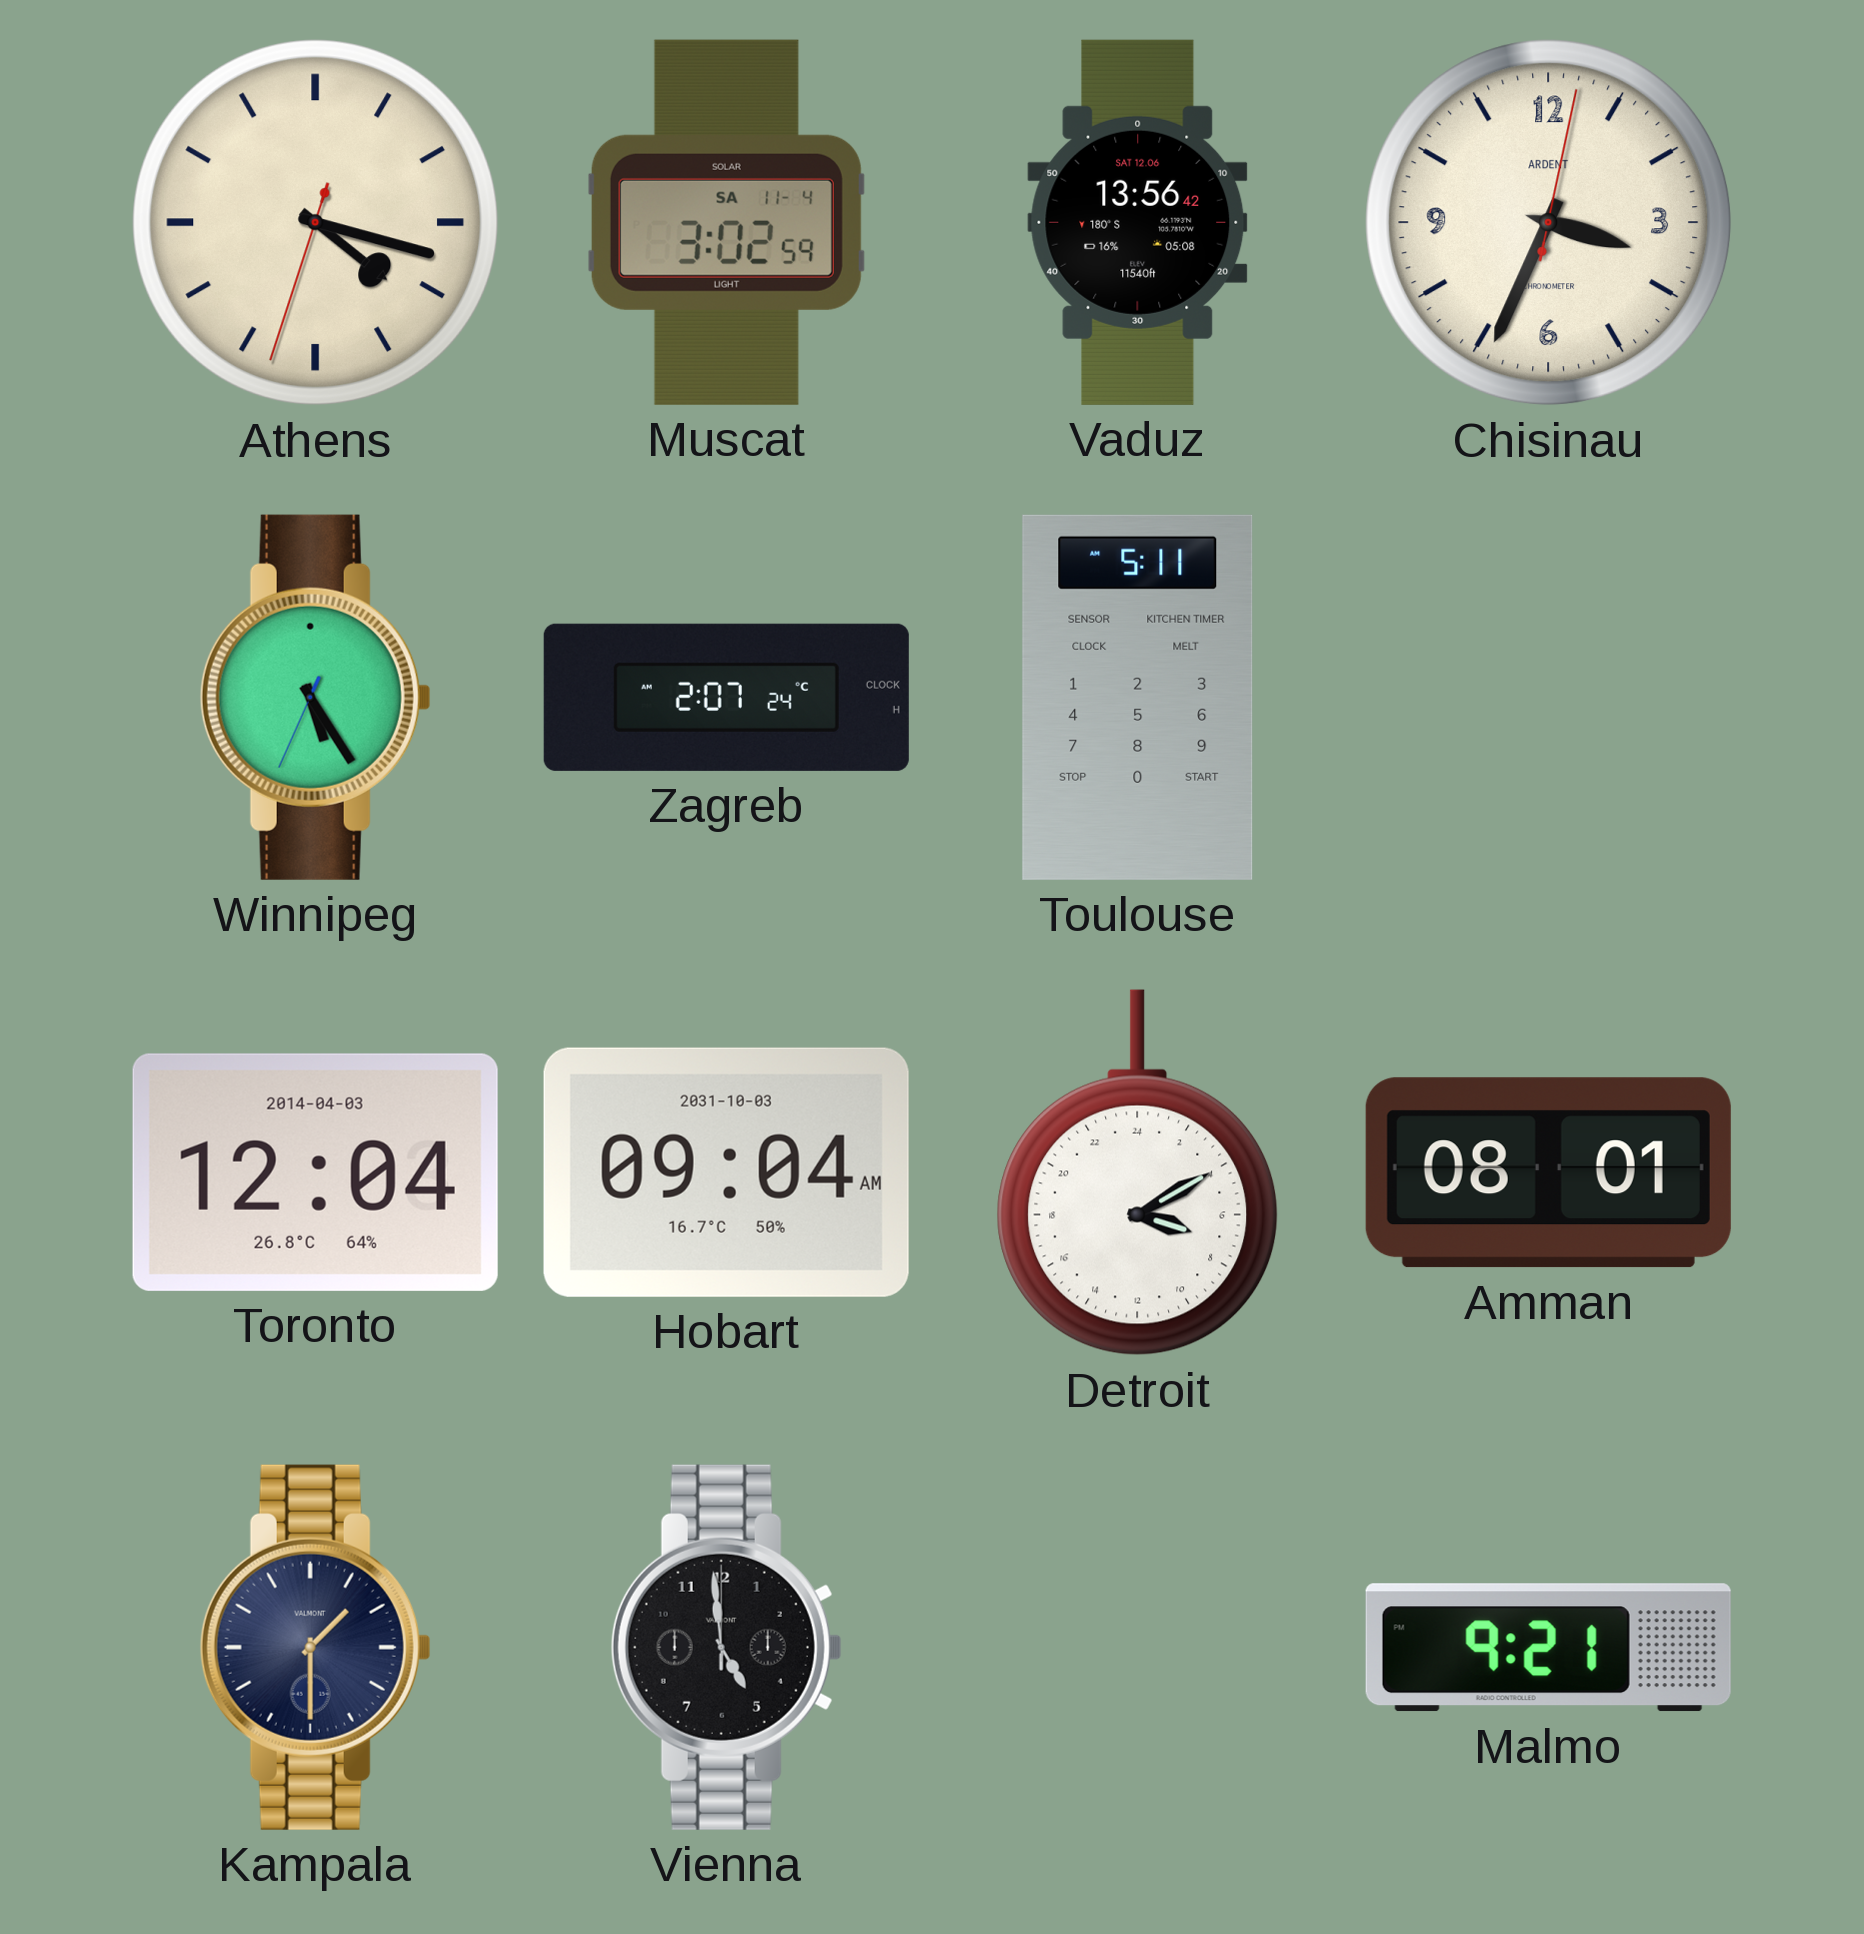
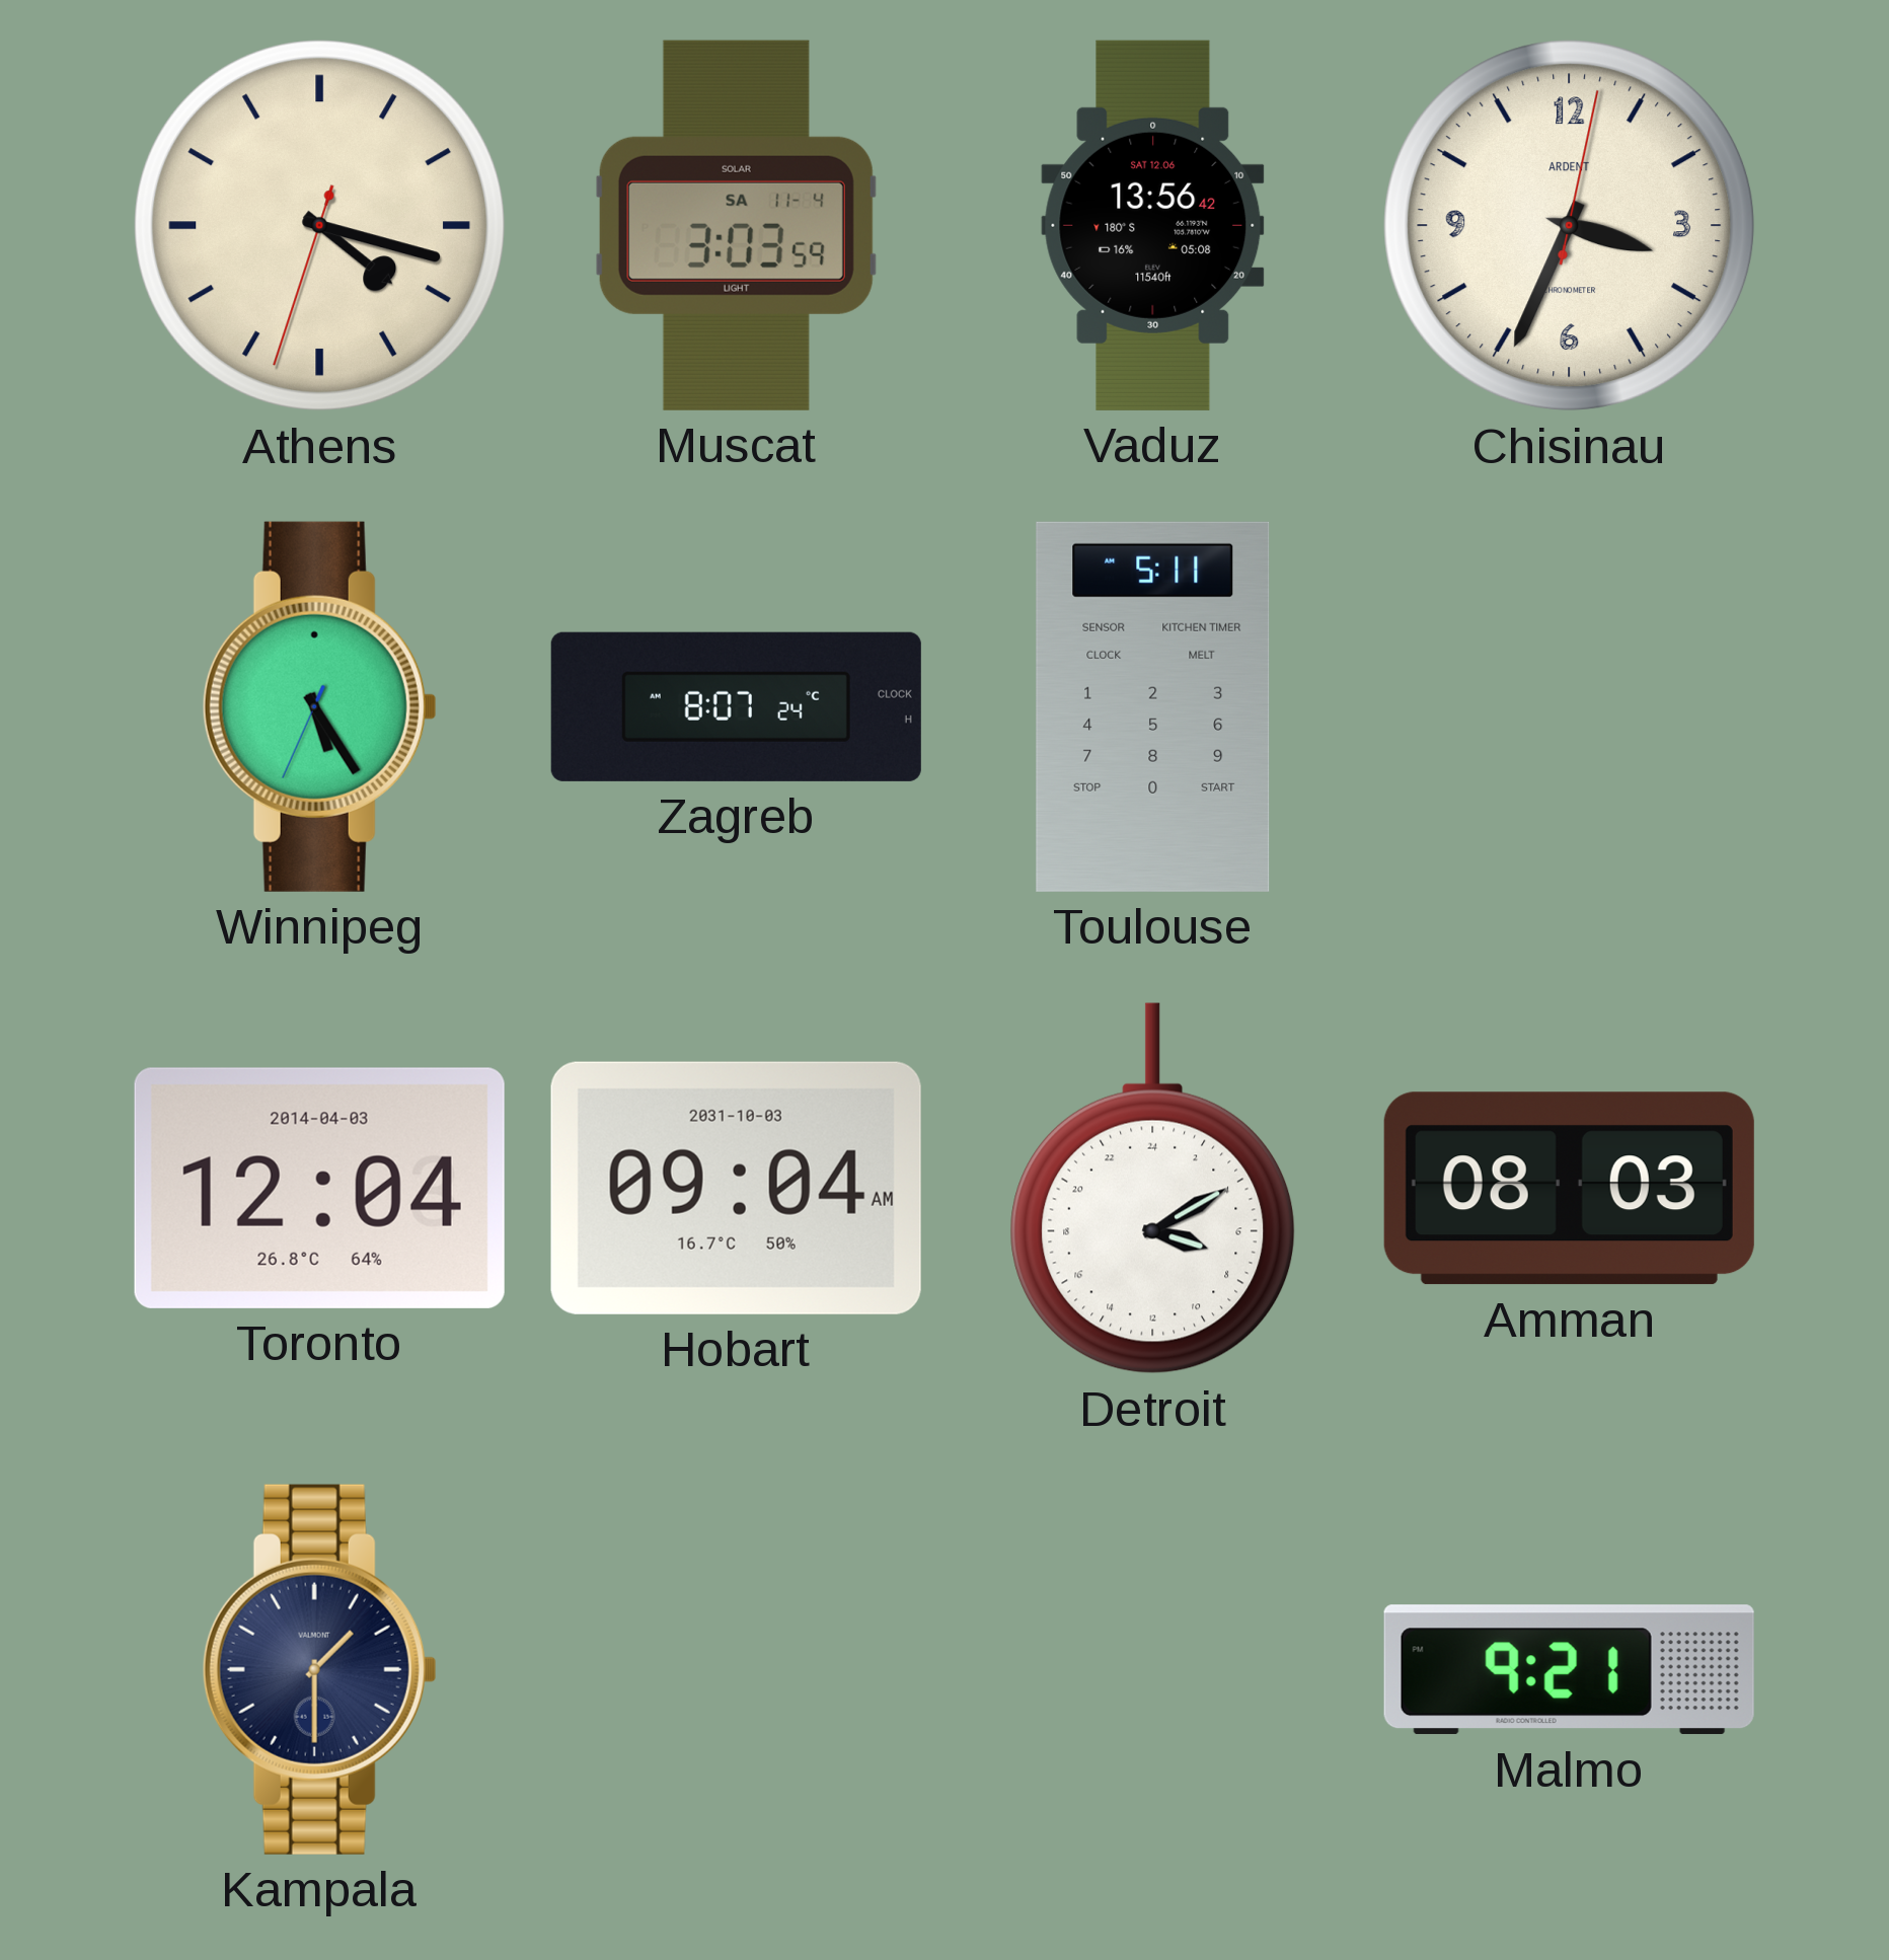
Muscat: 3:02 -> 3:03 (736, 225)
Zagreb: 2:07 -> 8:07 (736, 706)
Amman: 08:01 -> 08:03 (1569, 1189)
Vienna: 4:59 -> none (726, 1647)
